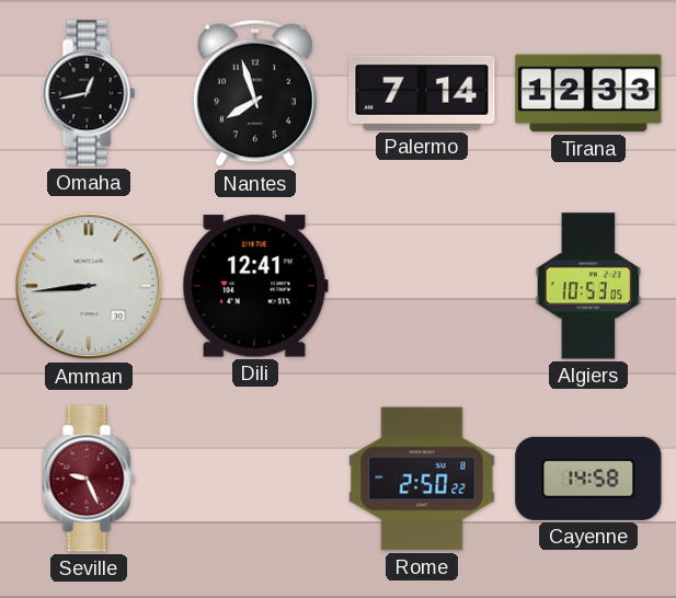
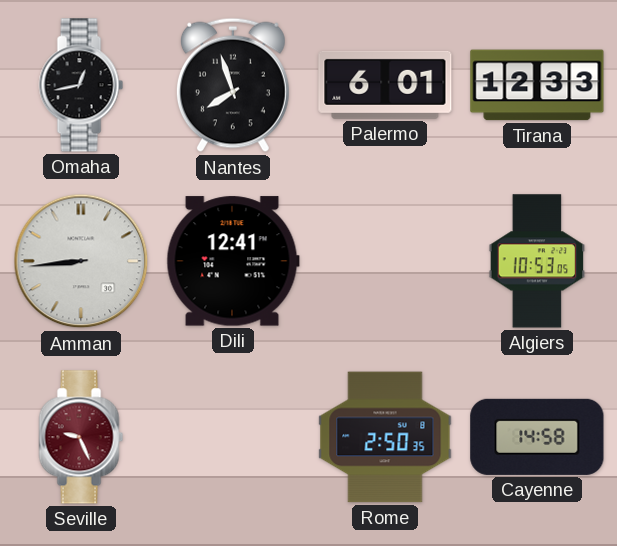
Palermo: 7:14 -> 6:01 (385, 85)
Rome: 2:50:22 -> 2:50:35 (385, 437)
